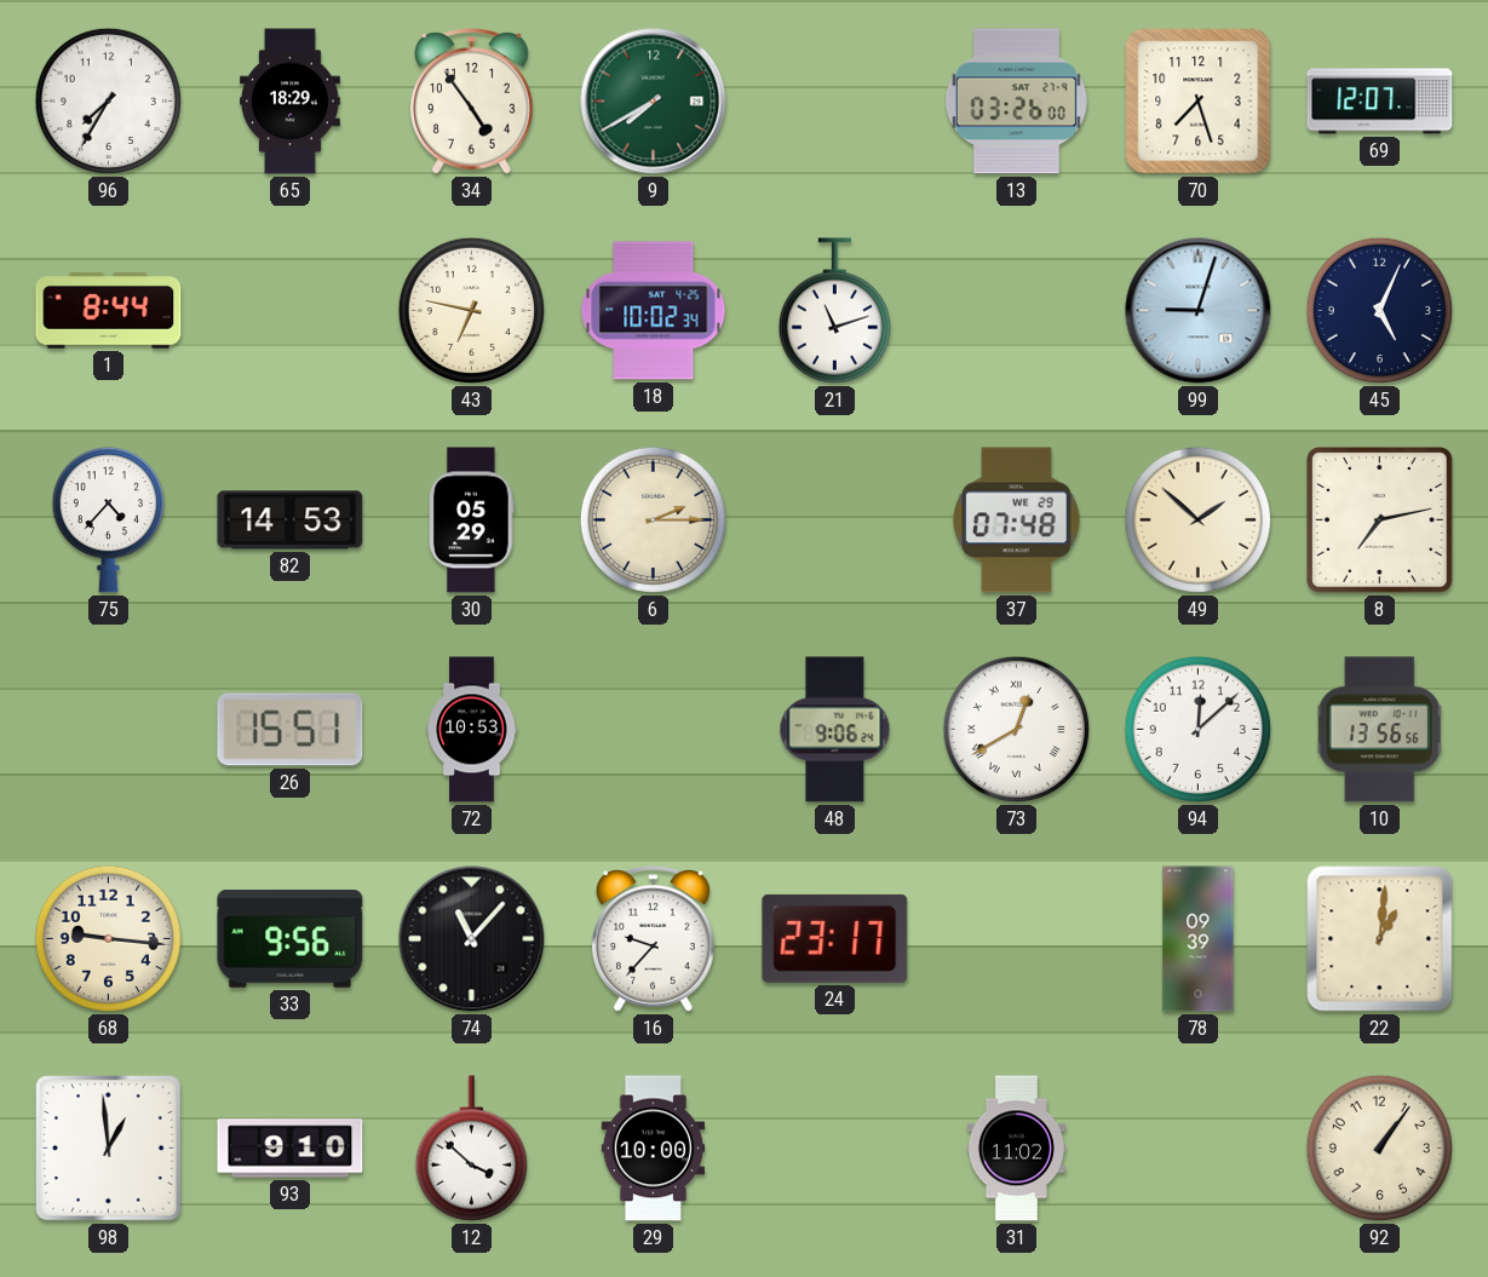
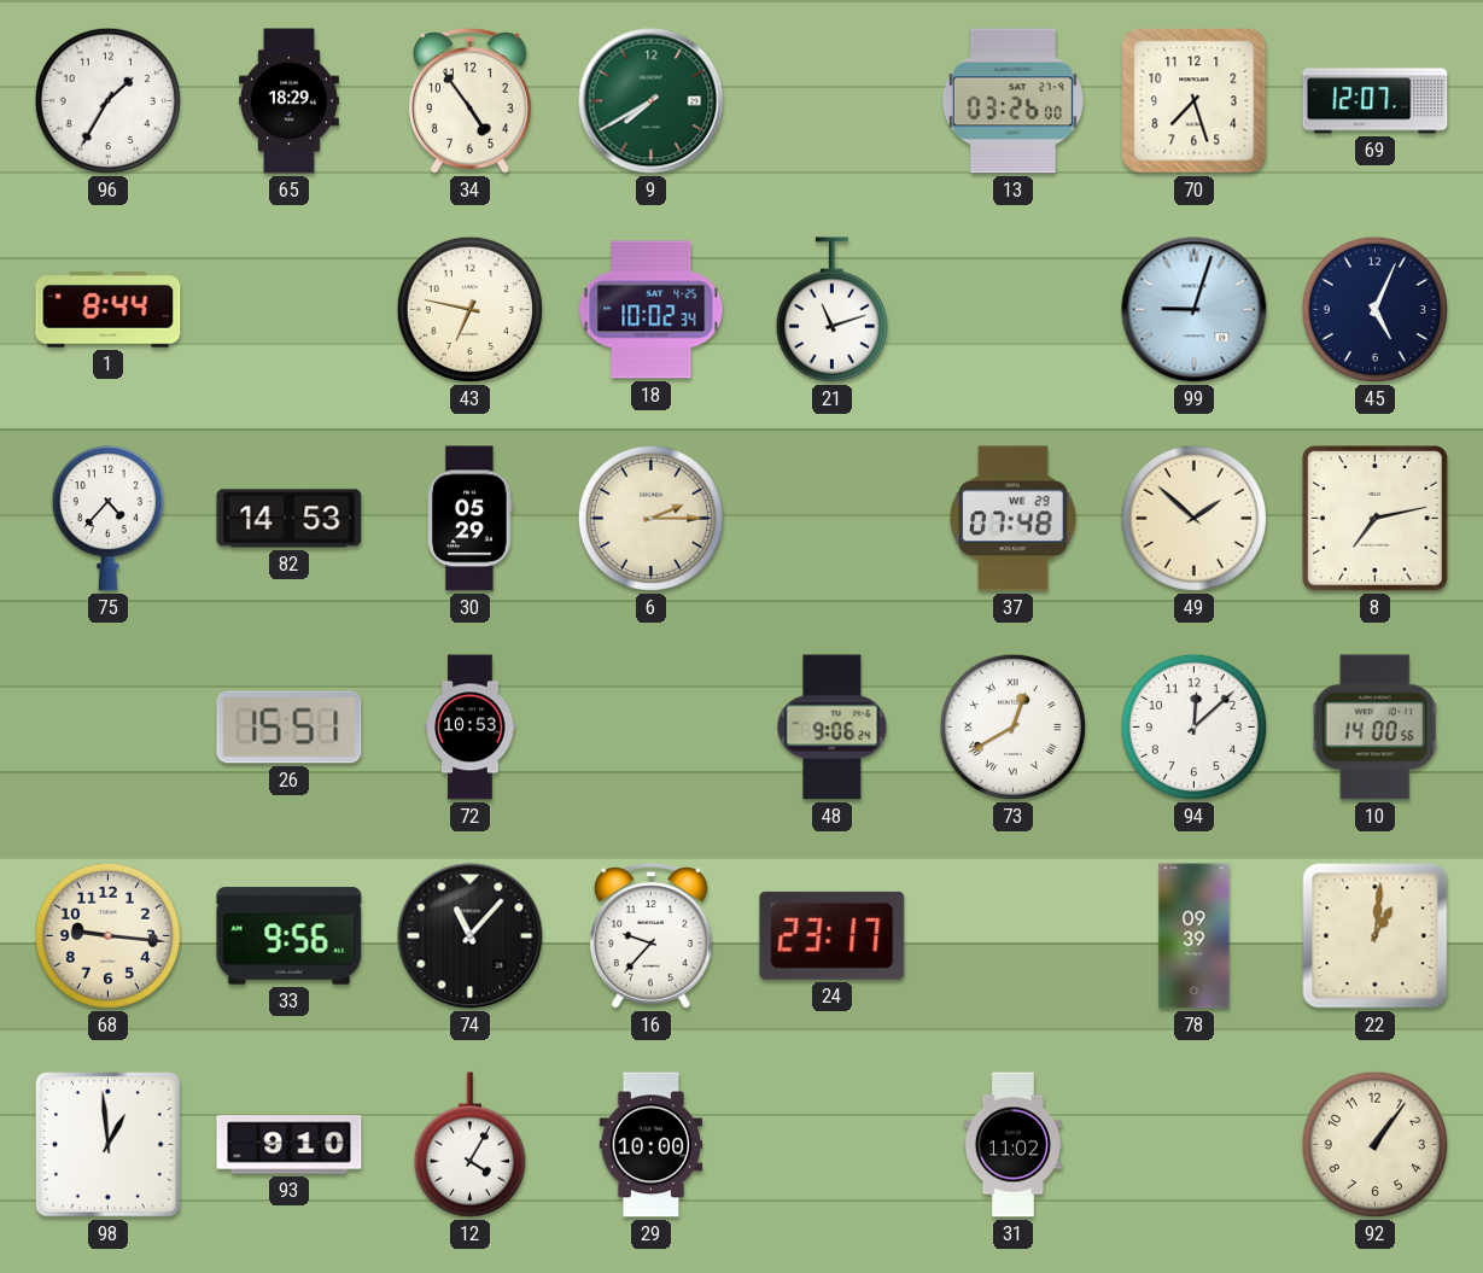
96: 7:35 -> 1:35 (107, 100)
10: 13:56 -> 14:00 (1376, 728)
12: 3:52 -> 4:05 (469, 1145)
